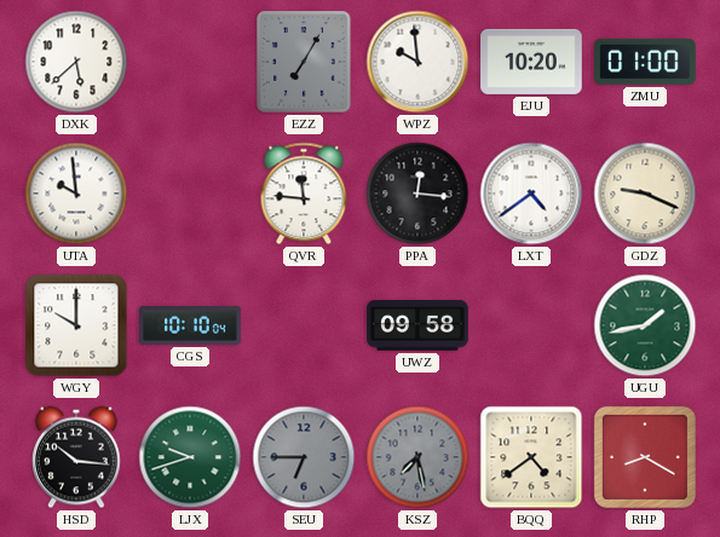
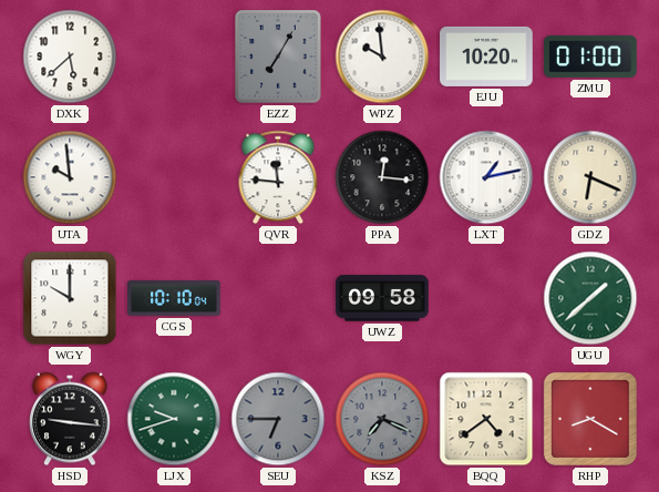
LXT: 4:39 -> 1:13 (486, 177)
GDZ: 9:19 -> 6:19 (590, 177)
UGU: 1:43 -> 1:38 (590, 298)
HSD: 10:16 -> 9:16 (71, 419)
KSZ: 7:28 -> 7:19 (382, 419)
